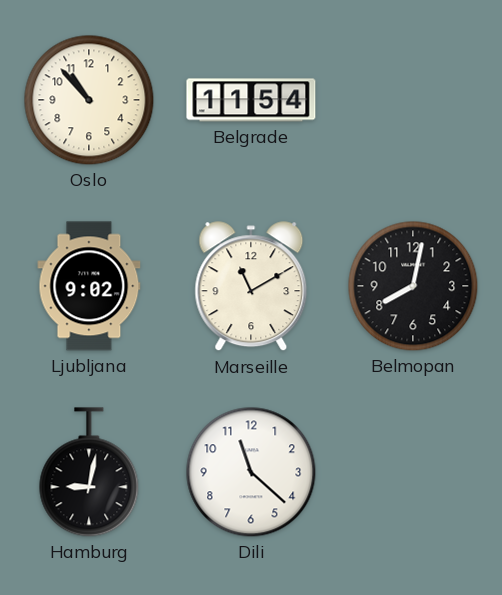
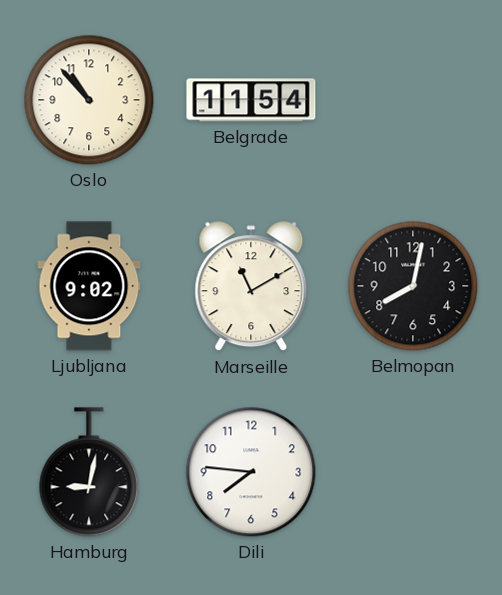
Dili: 11:22 -> 7:46 (251, 472)
